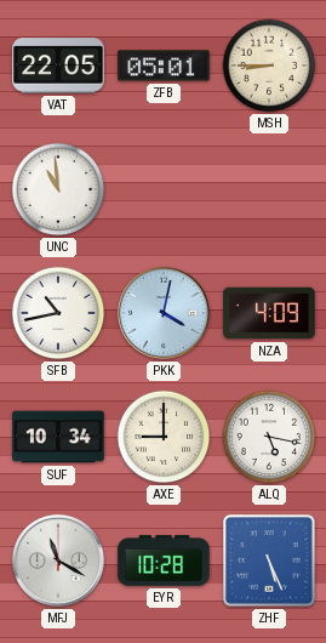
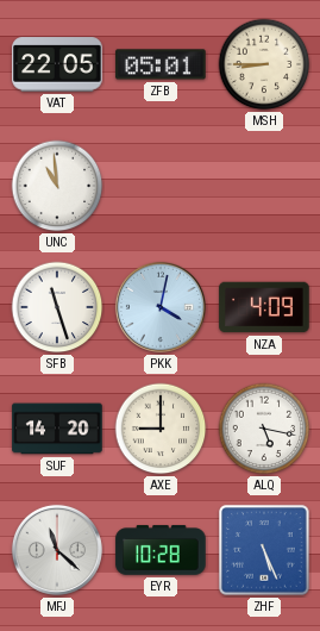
SFB: 10:43 -> 11:27 (57, 307)
SUF: 10:34 -> 14:20 (57, 429)
MFJ: 11:20 -> 11:22 (57, 550)
